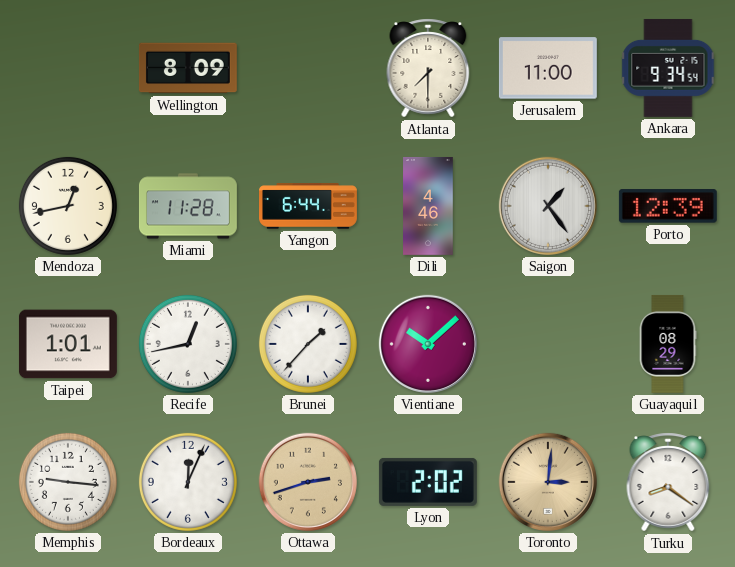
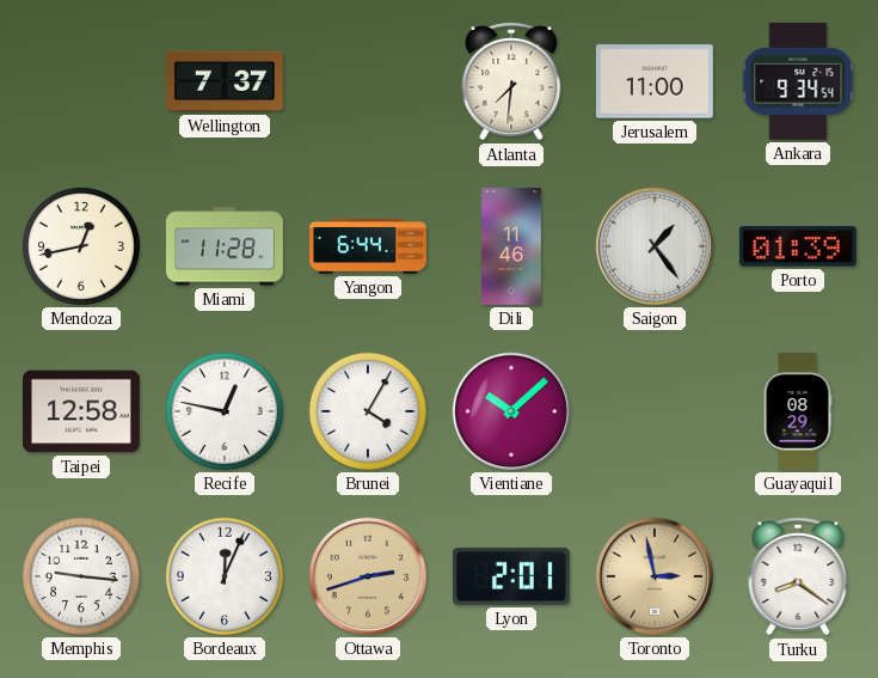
Wellington: 8:09 -> 7:37 (225, 81)
Atlanta: 7:30 -> 7:31 (511, 81)
Dili: 4:46 -> 11:46 (511, 246)
Porto: 12:39 -> 01:39 (798, 246)
Taipei: 1:01 -> 12:58 (81, 411)
Recife: 12:43 -> 12:47 (225, 411)
Brunei: 1:37 -> 4:05 (368, 411)
Lyon: 2:02 -> 2:01 (511, 576)
Toronto: 3:01 -> 2:58 (655, 576)
